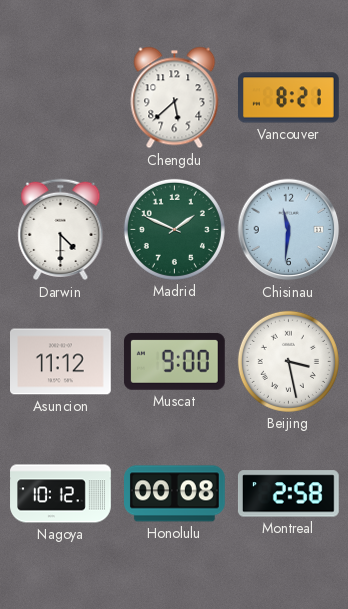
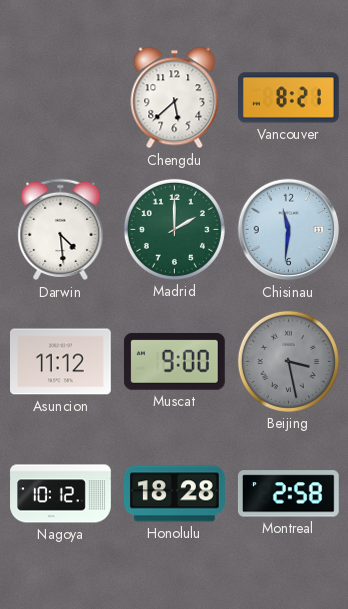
Darwin: 4:30 -> 4:29 (61, 230)
Madrid: 1:49 -> 2:00 (174, 229)
Beijing dial: white -> grey (288, 361)
Honolulu: 00:08 -> 18:28 (175, 494)
